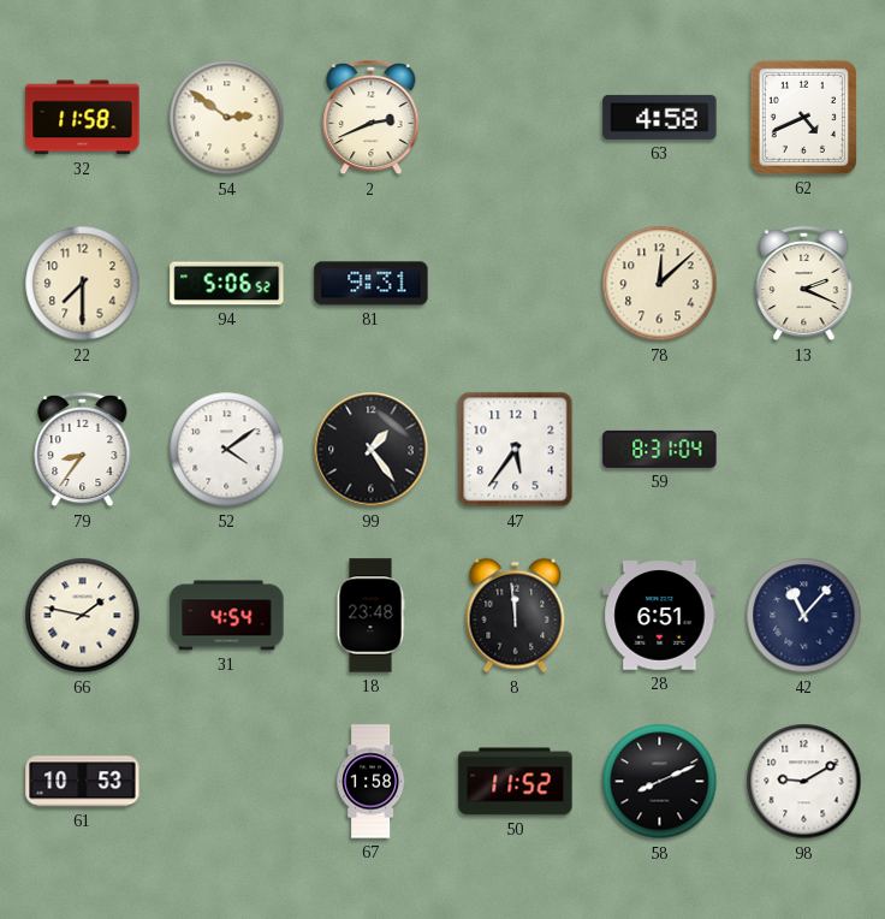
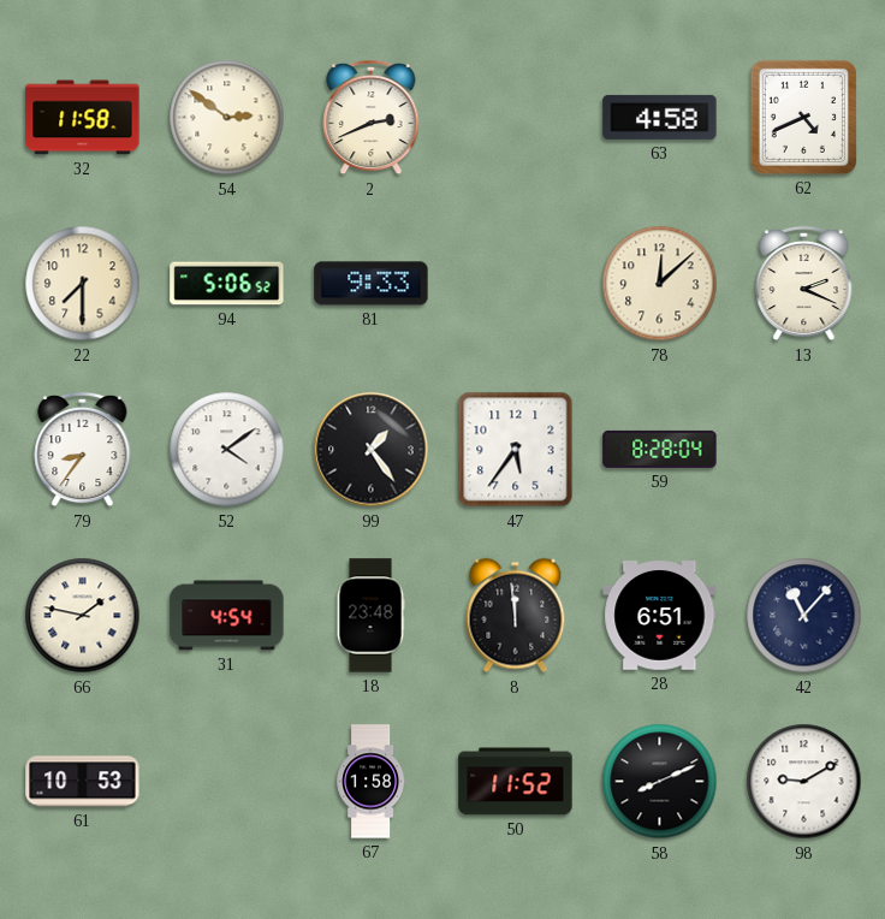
81: 9:31 -> 9:33 (372, 284)
59: 8:31 -> 8:28 (660, 449)
